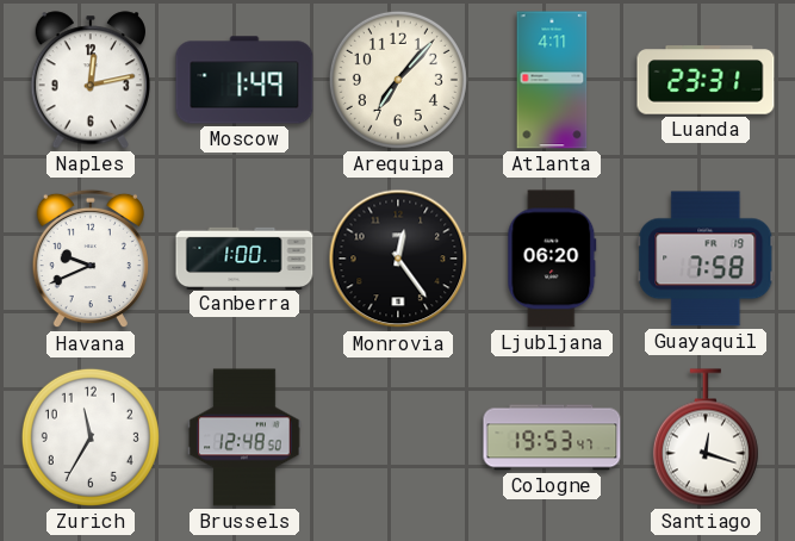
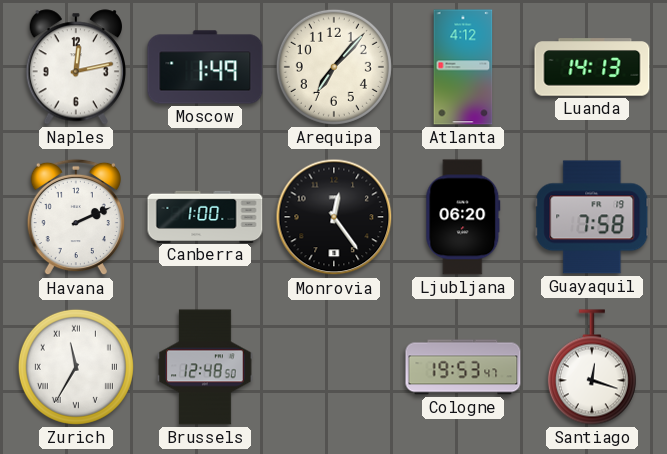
Atlanta: 4:11 -> 4:12 (463, 67)
Luanda: 23:31 -> 14:13 (592, 67)
Havana: 9:41 -> 2:11 (76, 217)
Zurich numerals: Arabic -> Roman (76, 367)
